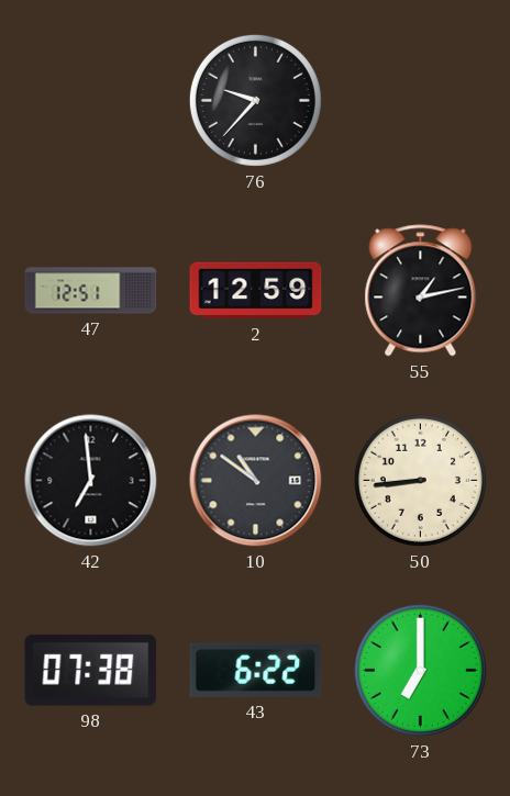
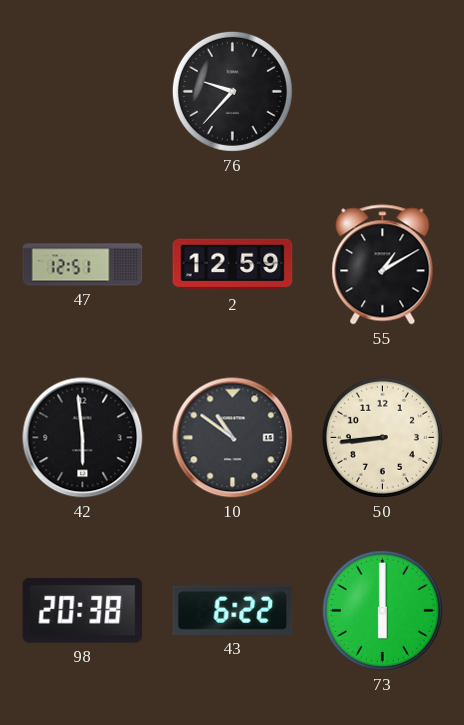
55: 1:13 -> 1:10 (383, 265)
42: 6:59 -> 5:59 (83, 438)
98: 07:38 -> 20:38 (83, 610)
73: 7:00 -> 6:00 (382, 610)
